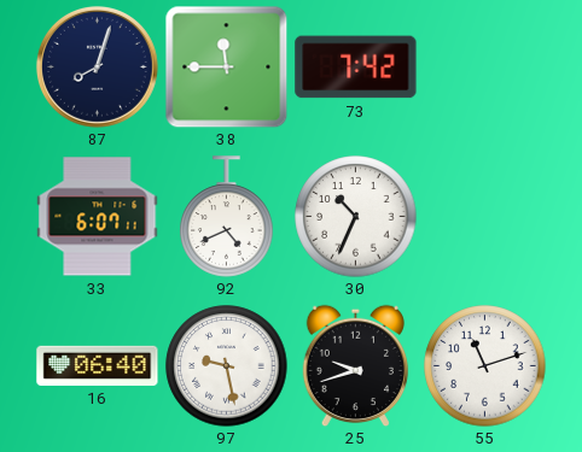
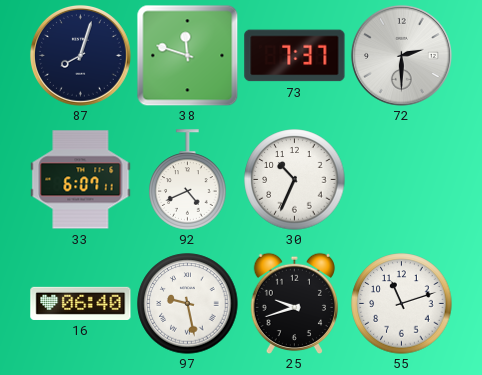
38: 11:45 -> 11:48 (187, 55)
73: 7:42 -> 7:37 (295, 56)
72: none -> 2:30 (402, 56)
